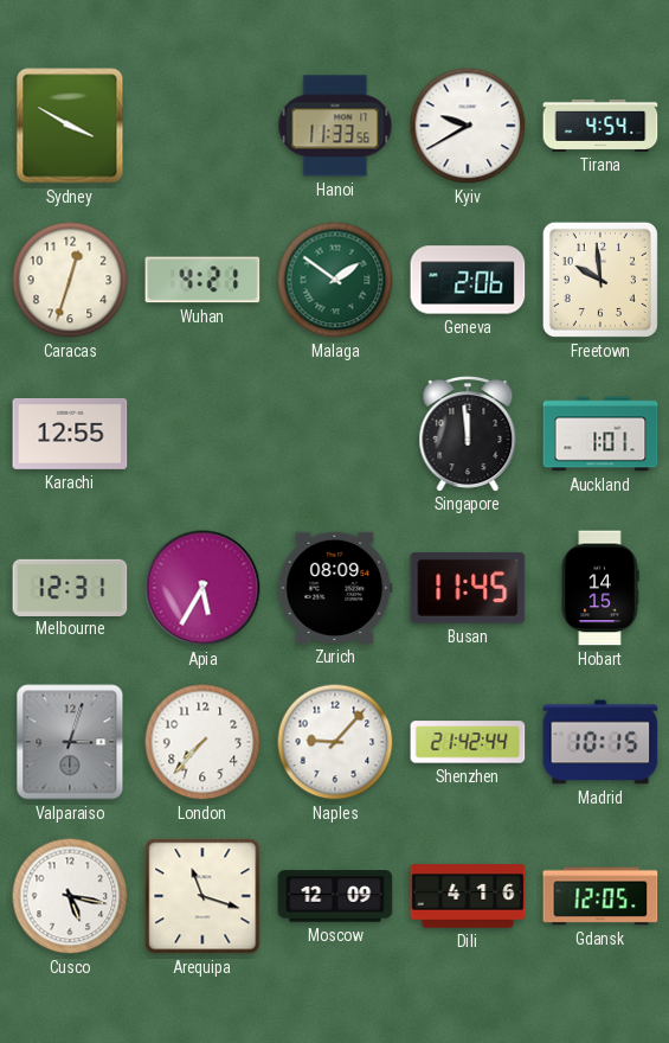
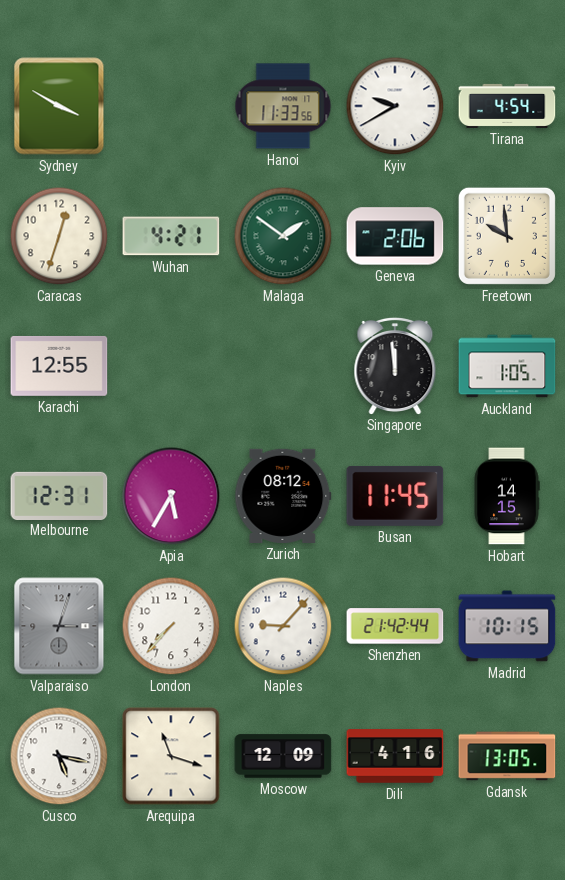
Auckland: 1:01 -> 1:05 (507, 366)
Zurich: 08:09 -> 08:12 (283, 496)
Gdansk: 12:05 -> 13:05 (507, 756)
